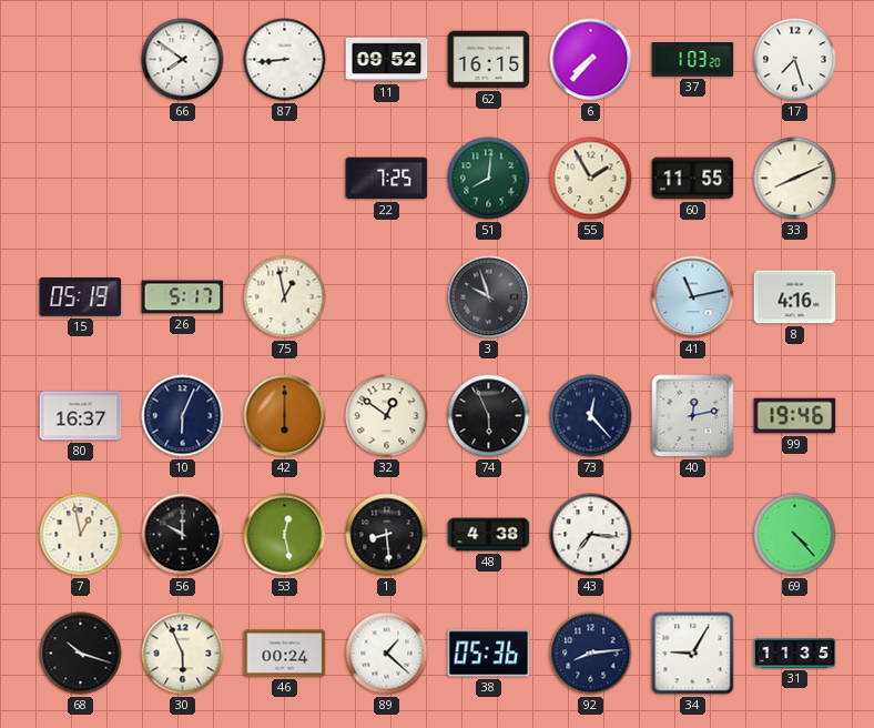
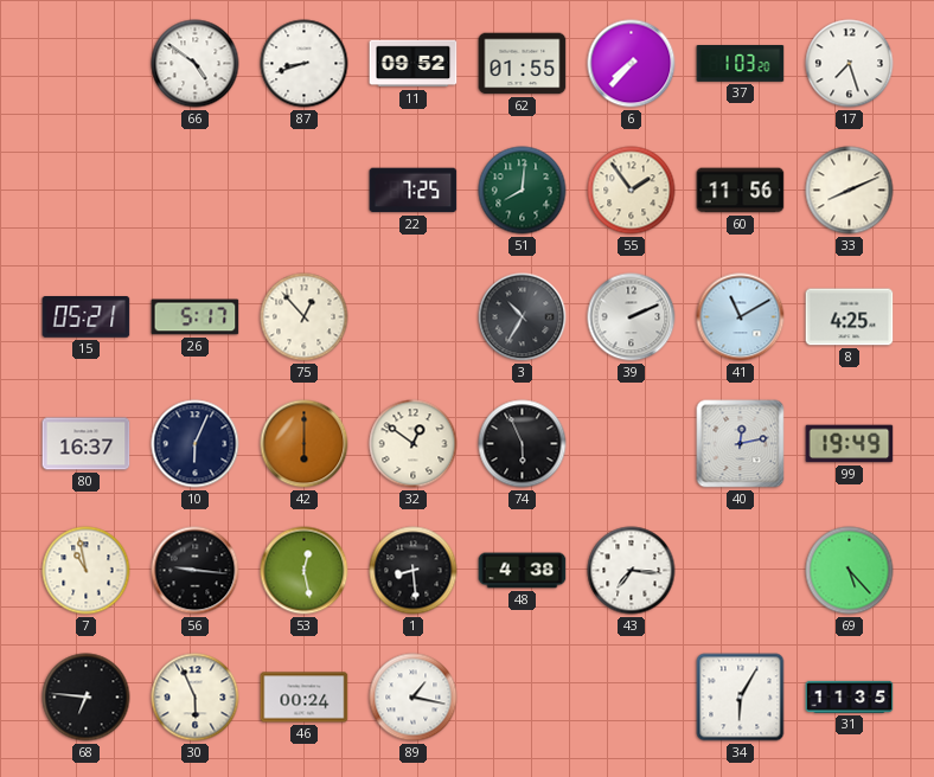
66: 7:51 -> 4:51 (196, 64)
87: 8:44 -> 8:42 (305, 64)
62: 16:15 -> 01:55 (523, 64)
55: 1:55 -> 1:54 (632, 191)
60: 11:55 -> 11:56 (741, 191)
15: 05:19 -> 05:21 (87, 317)
75: 12:58 -> 12:53 (305, 317)
3: 9:57 -> 10:35 (523, 317)
39: none -> 2:11 (632, 317)
41: 11:13 -> 11:10 (741, 317)
8: 4:16 -> 4:25 (850, 317)
73: 12:23 -> none (591, 416)
99: 19:46 -> 19:49 (850, 444)
7: 12:58 -> 10:58 (87, 571)
56: 10:00 -> 9:16 (196, 571)
69: 4:23 -> 5:23 (850, 571)
68: 10:18 -> 6:46 (87, 698)
89: 1:22 -> 1:17 (414, 698)
38: 05:36 -> none (489, 654)
92: 8:14 -> none (591, 654)
34: 9:05 -> 6:05 (741, 698)
